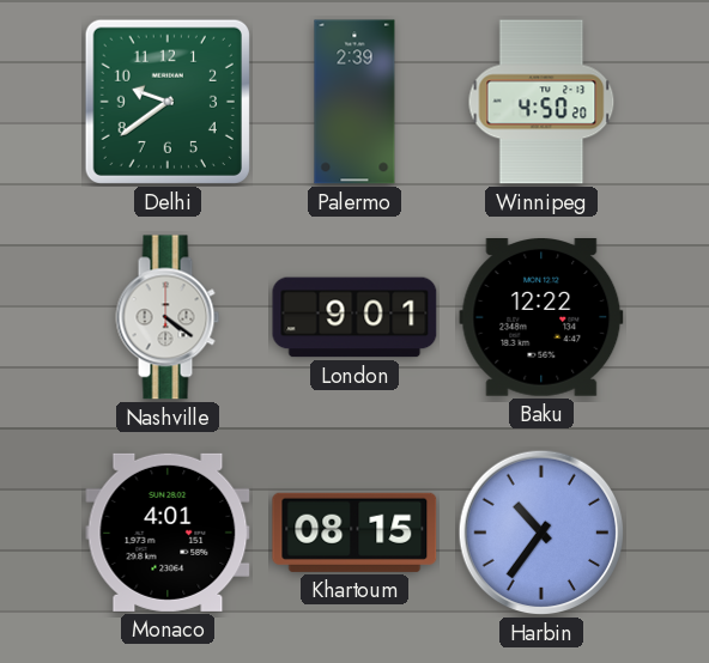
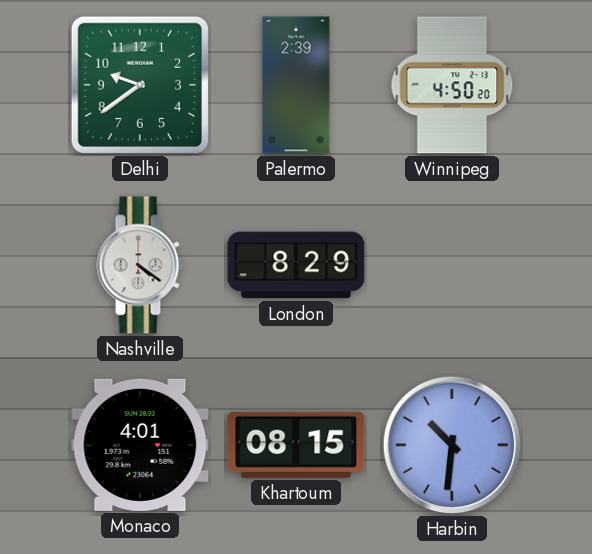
London: 9:01 -> 8:29 (296, 265)
Baku: 12:22 -> none (541, 318)
Harbin: 10:36 -> 10:31 (452, 445)
